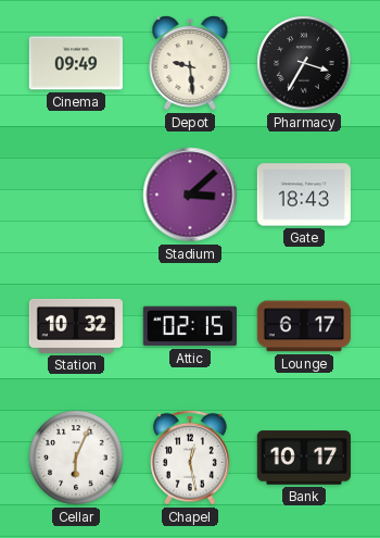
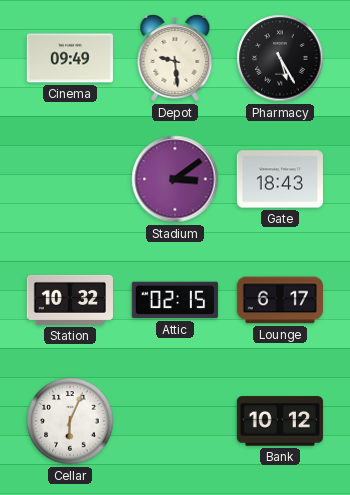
Pharmacy: 3:35 -> 5:25 (280, 58)
Stadium: 3:08 -> 3:09 (175, 179)
Chapel: 12:28 -> none (190, 458)
Bank: 10:17 -> 10:12 (280, 421)
